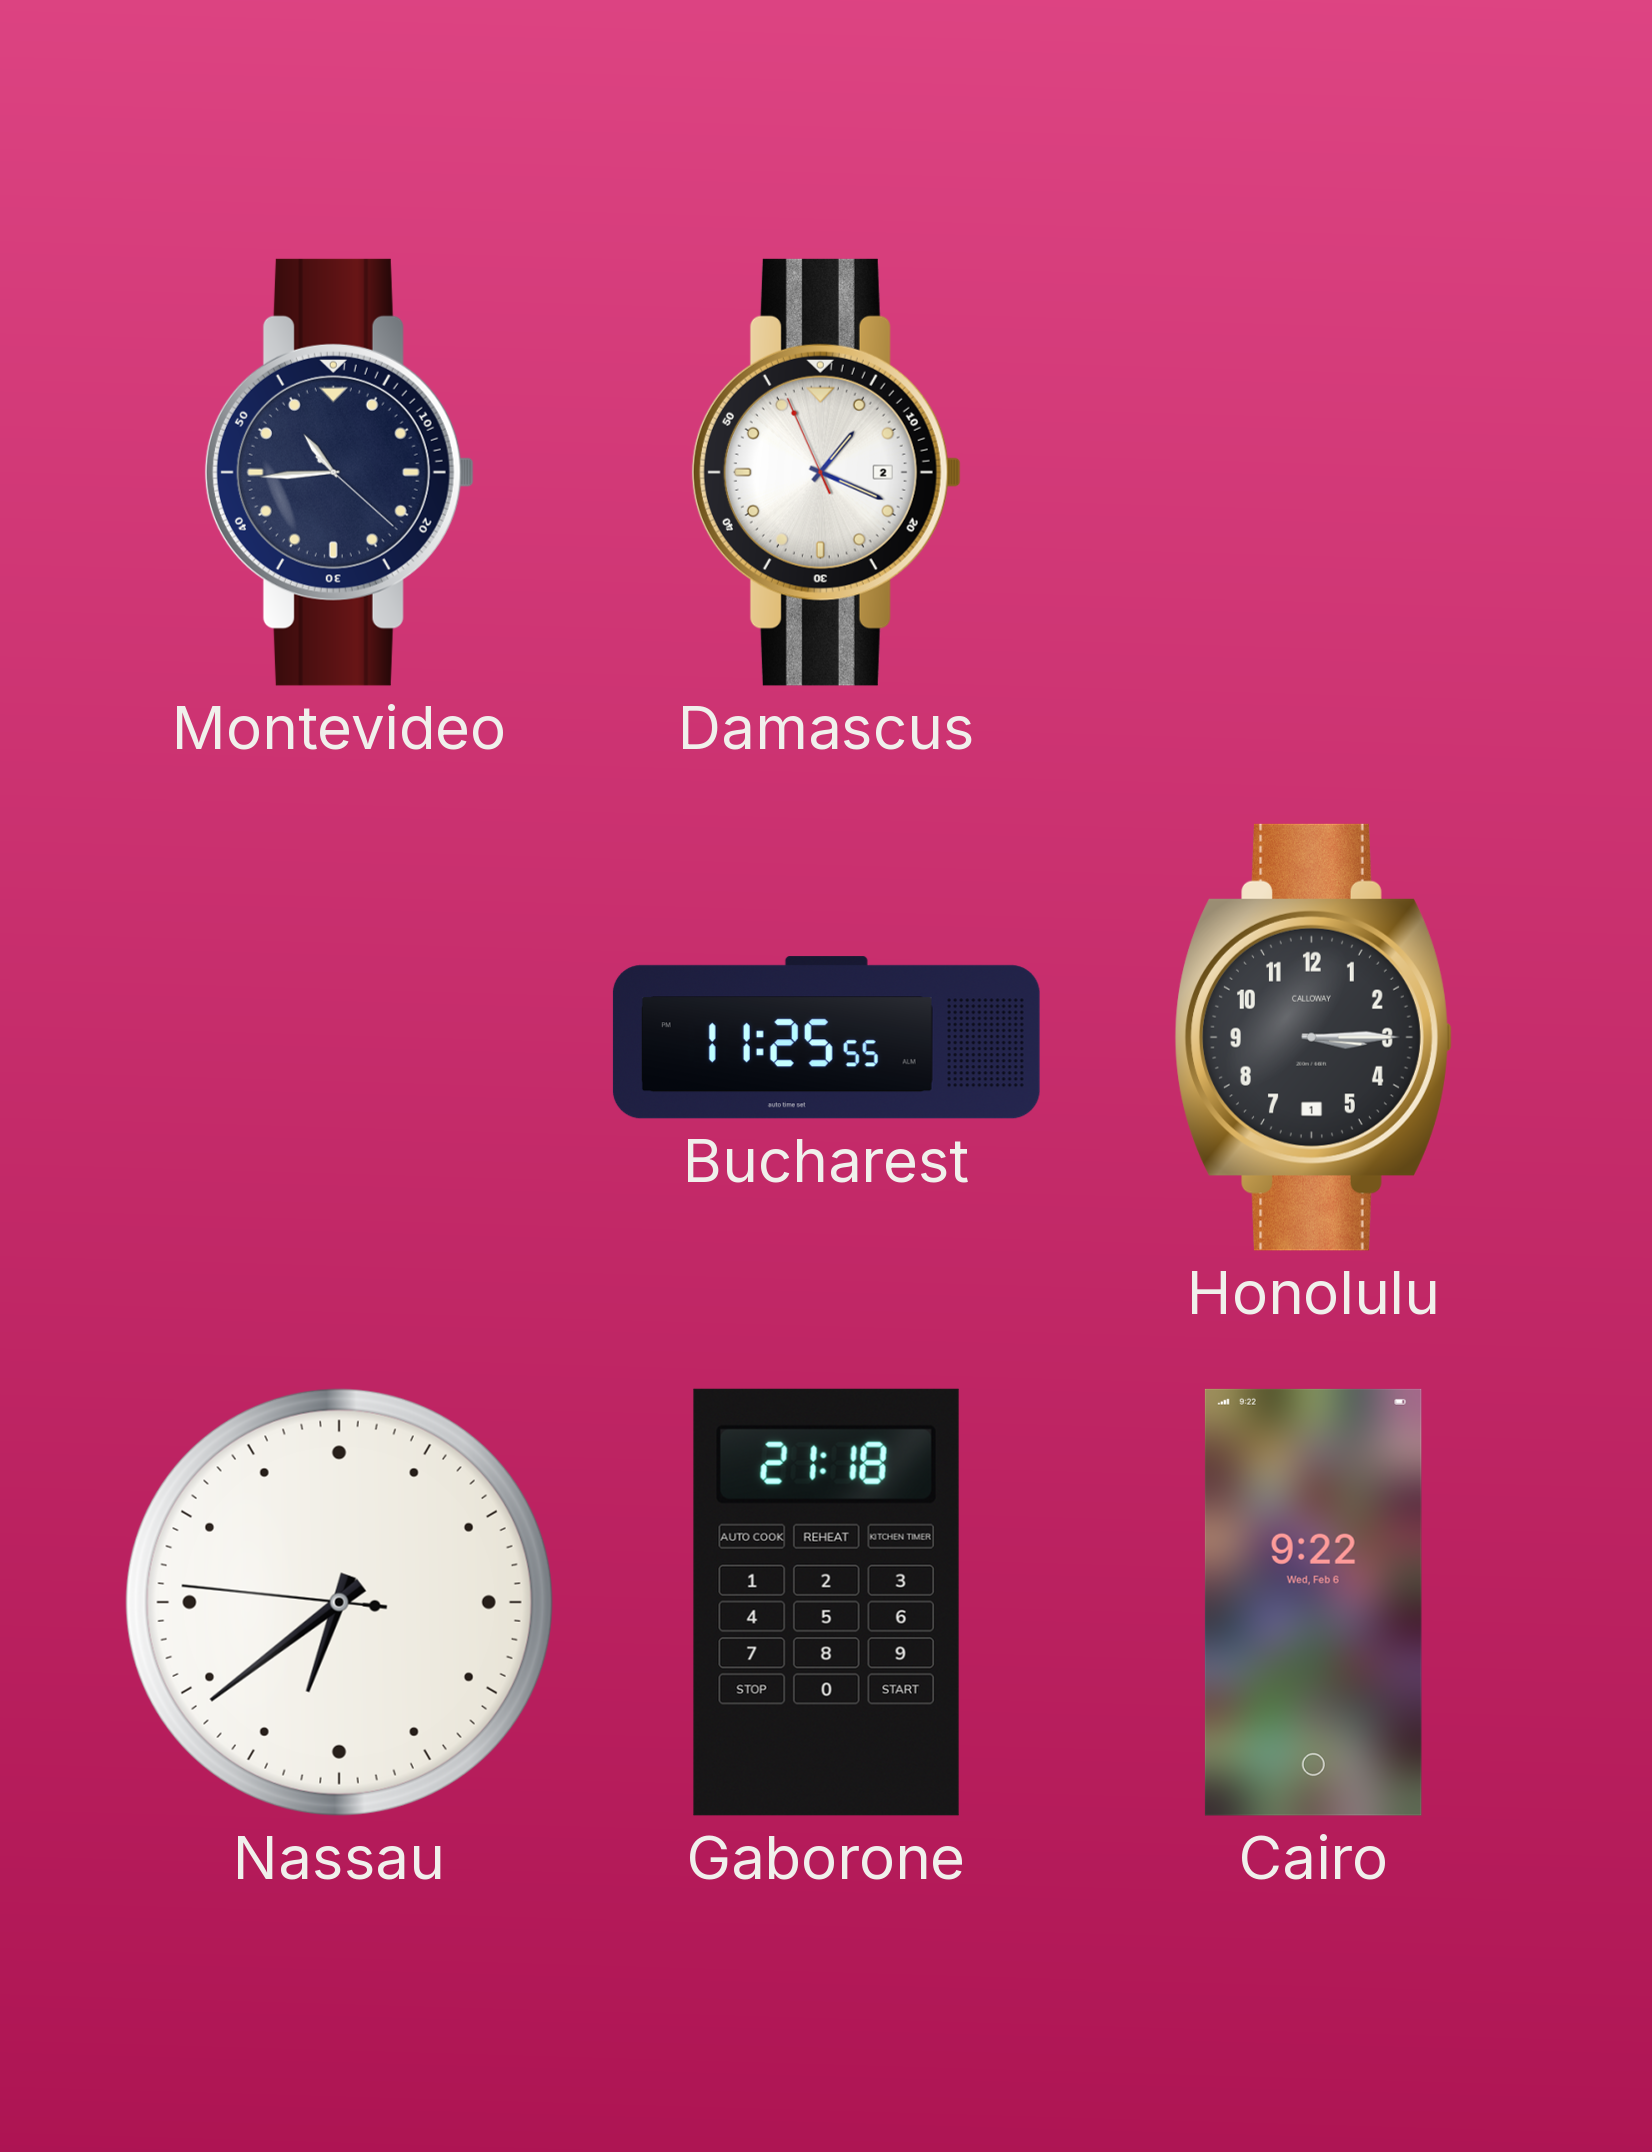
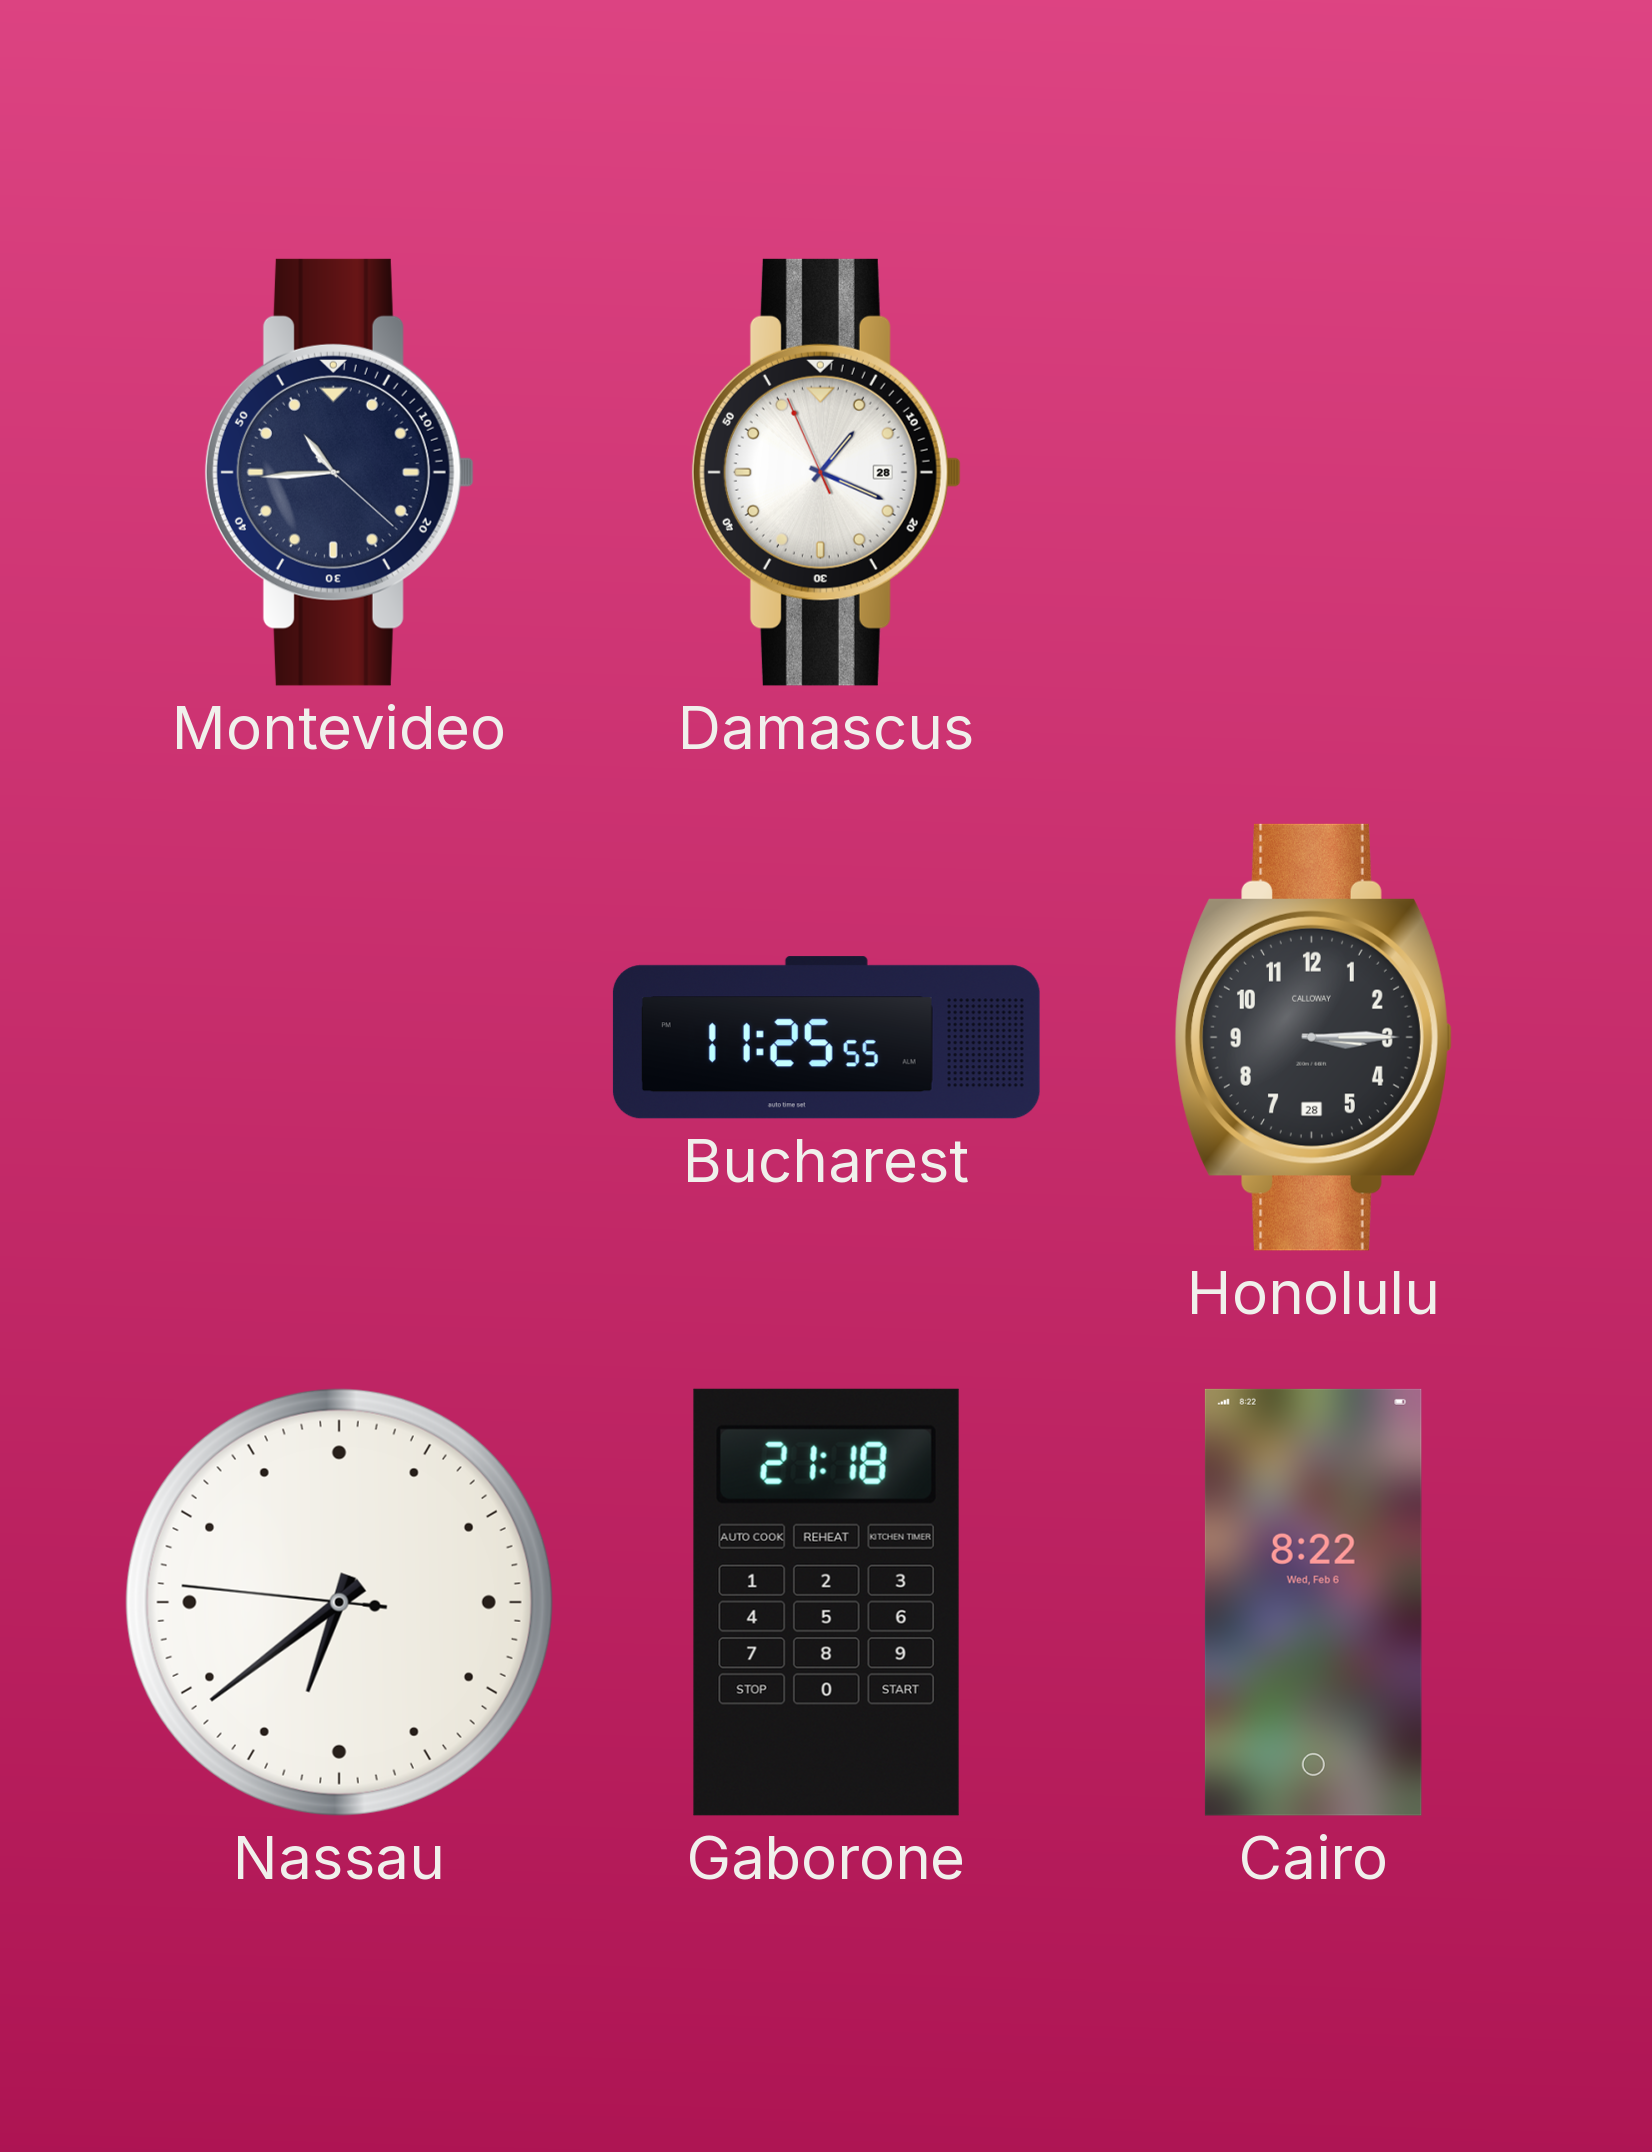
Damascus date: 2 -> 28 (826, 472)
Honolulu date: 1 -> 28 (1313, 1037)
Cairo: 9:22 -> 8:22 (1313, 1602)
